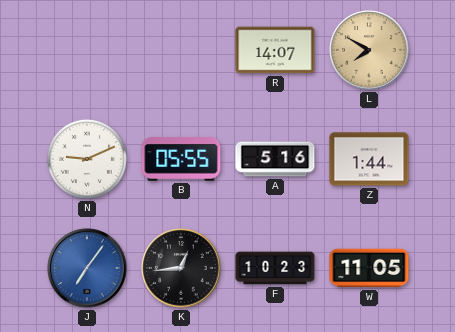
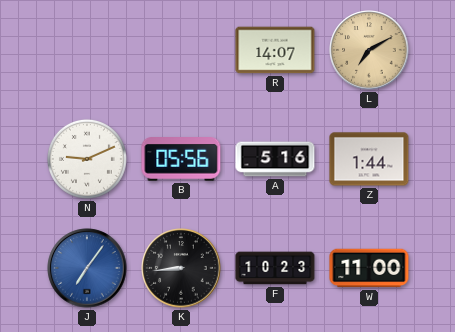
L: 7:50 -> 7:10 (369, 50)
B: 05:55 -> 05:56 (181, 160)
K: 12:44 -> 8:44 (181, 268)
W: 11:05 -> 11:00 (369, 268)
